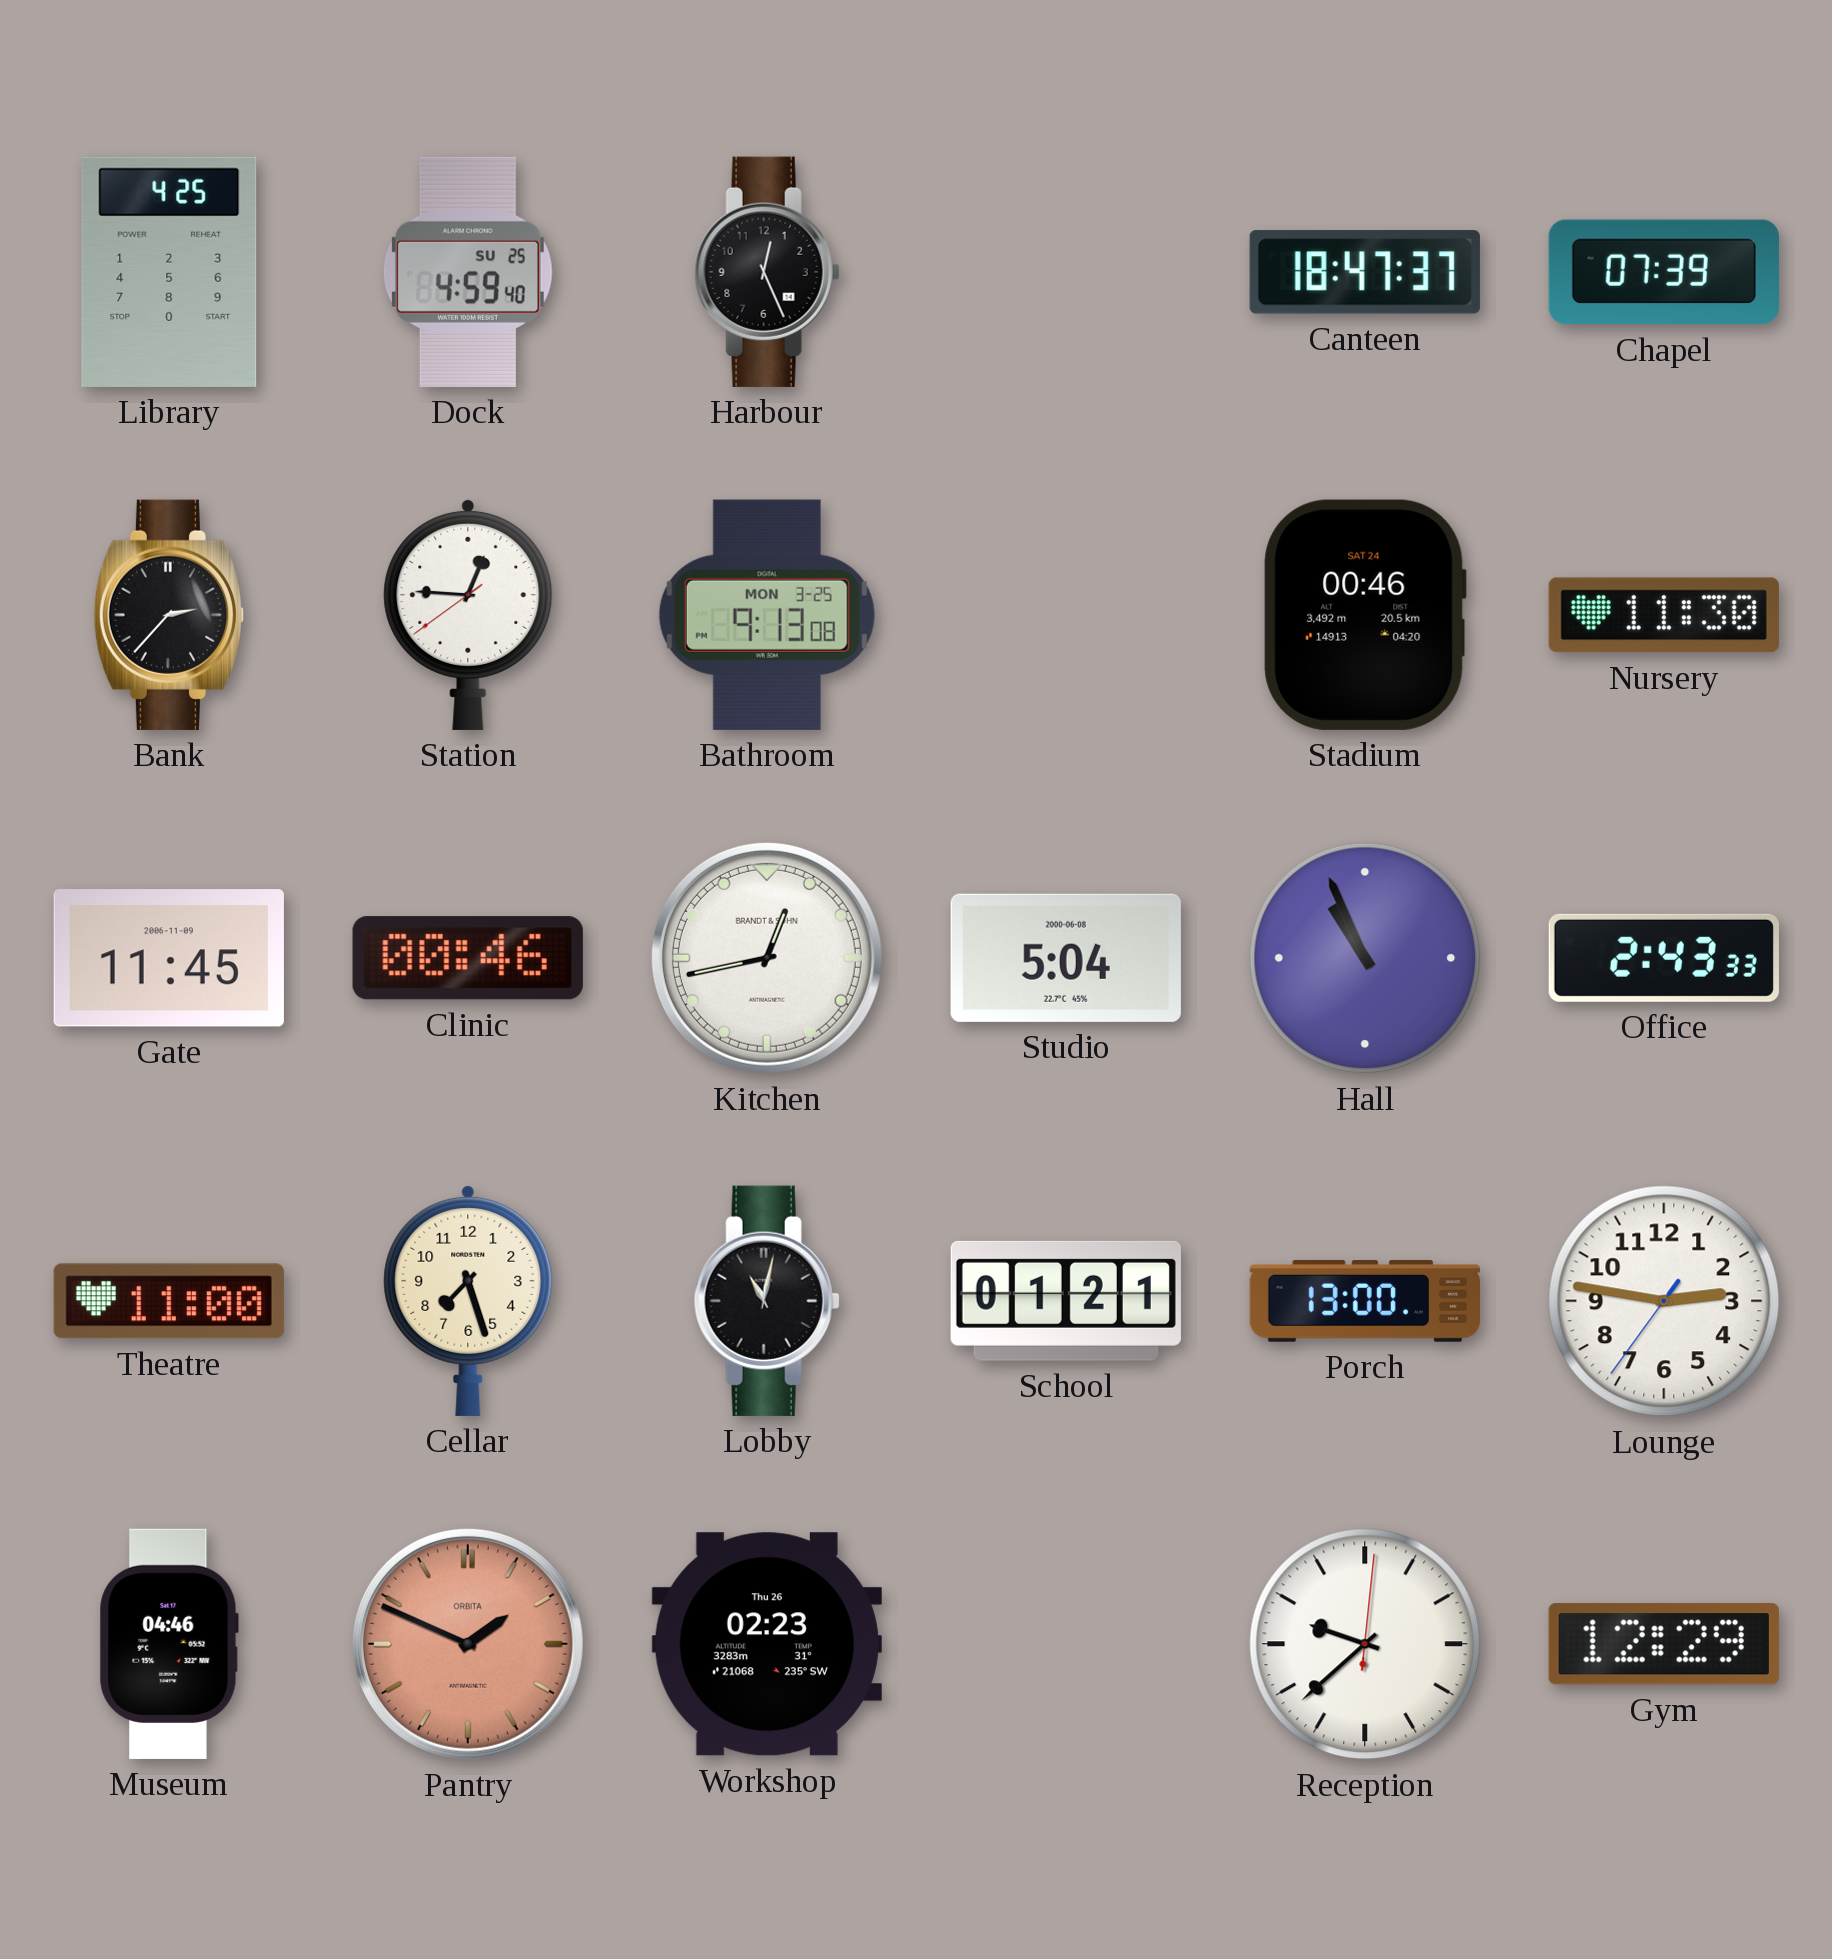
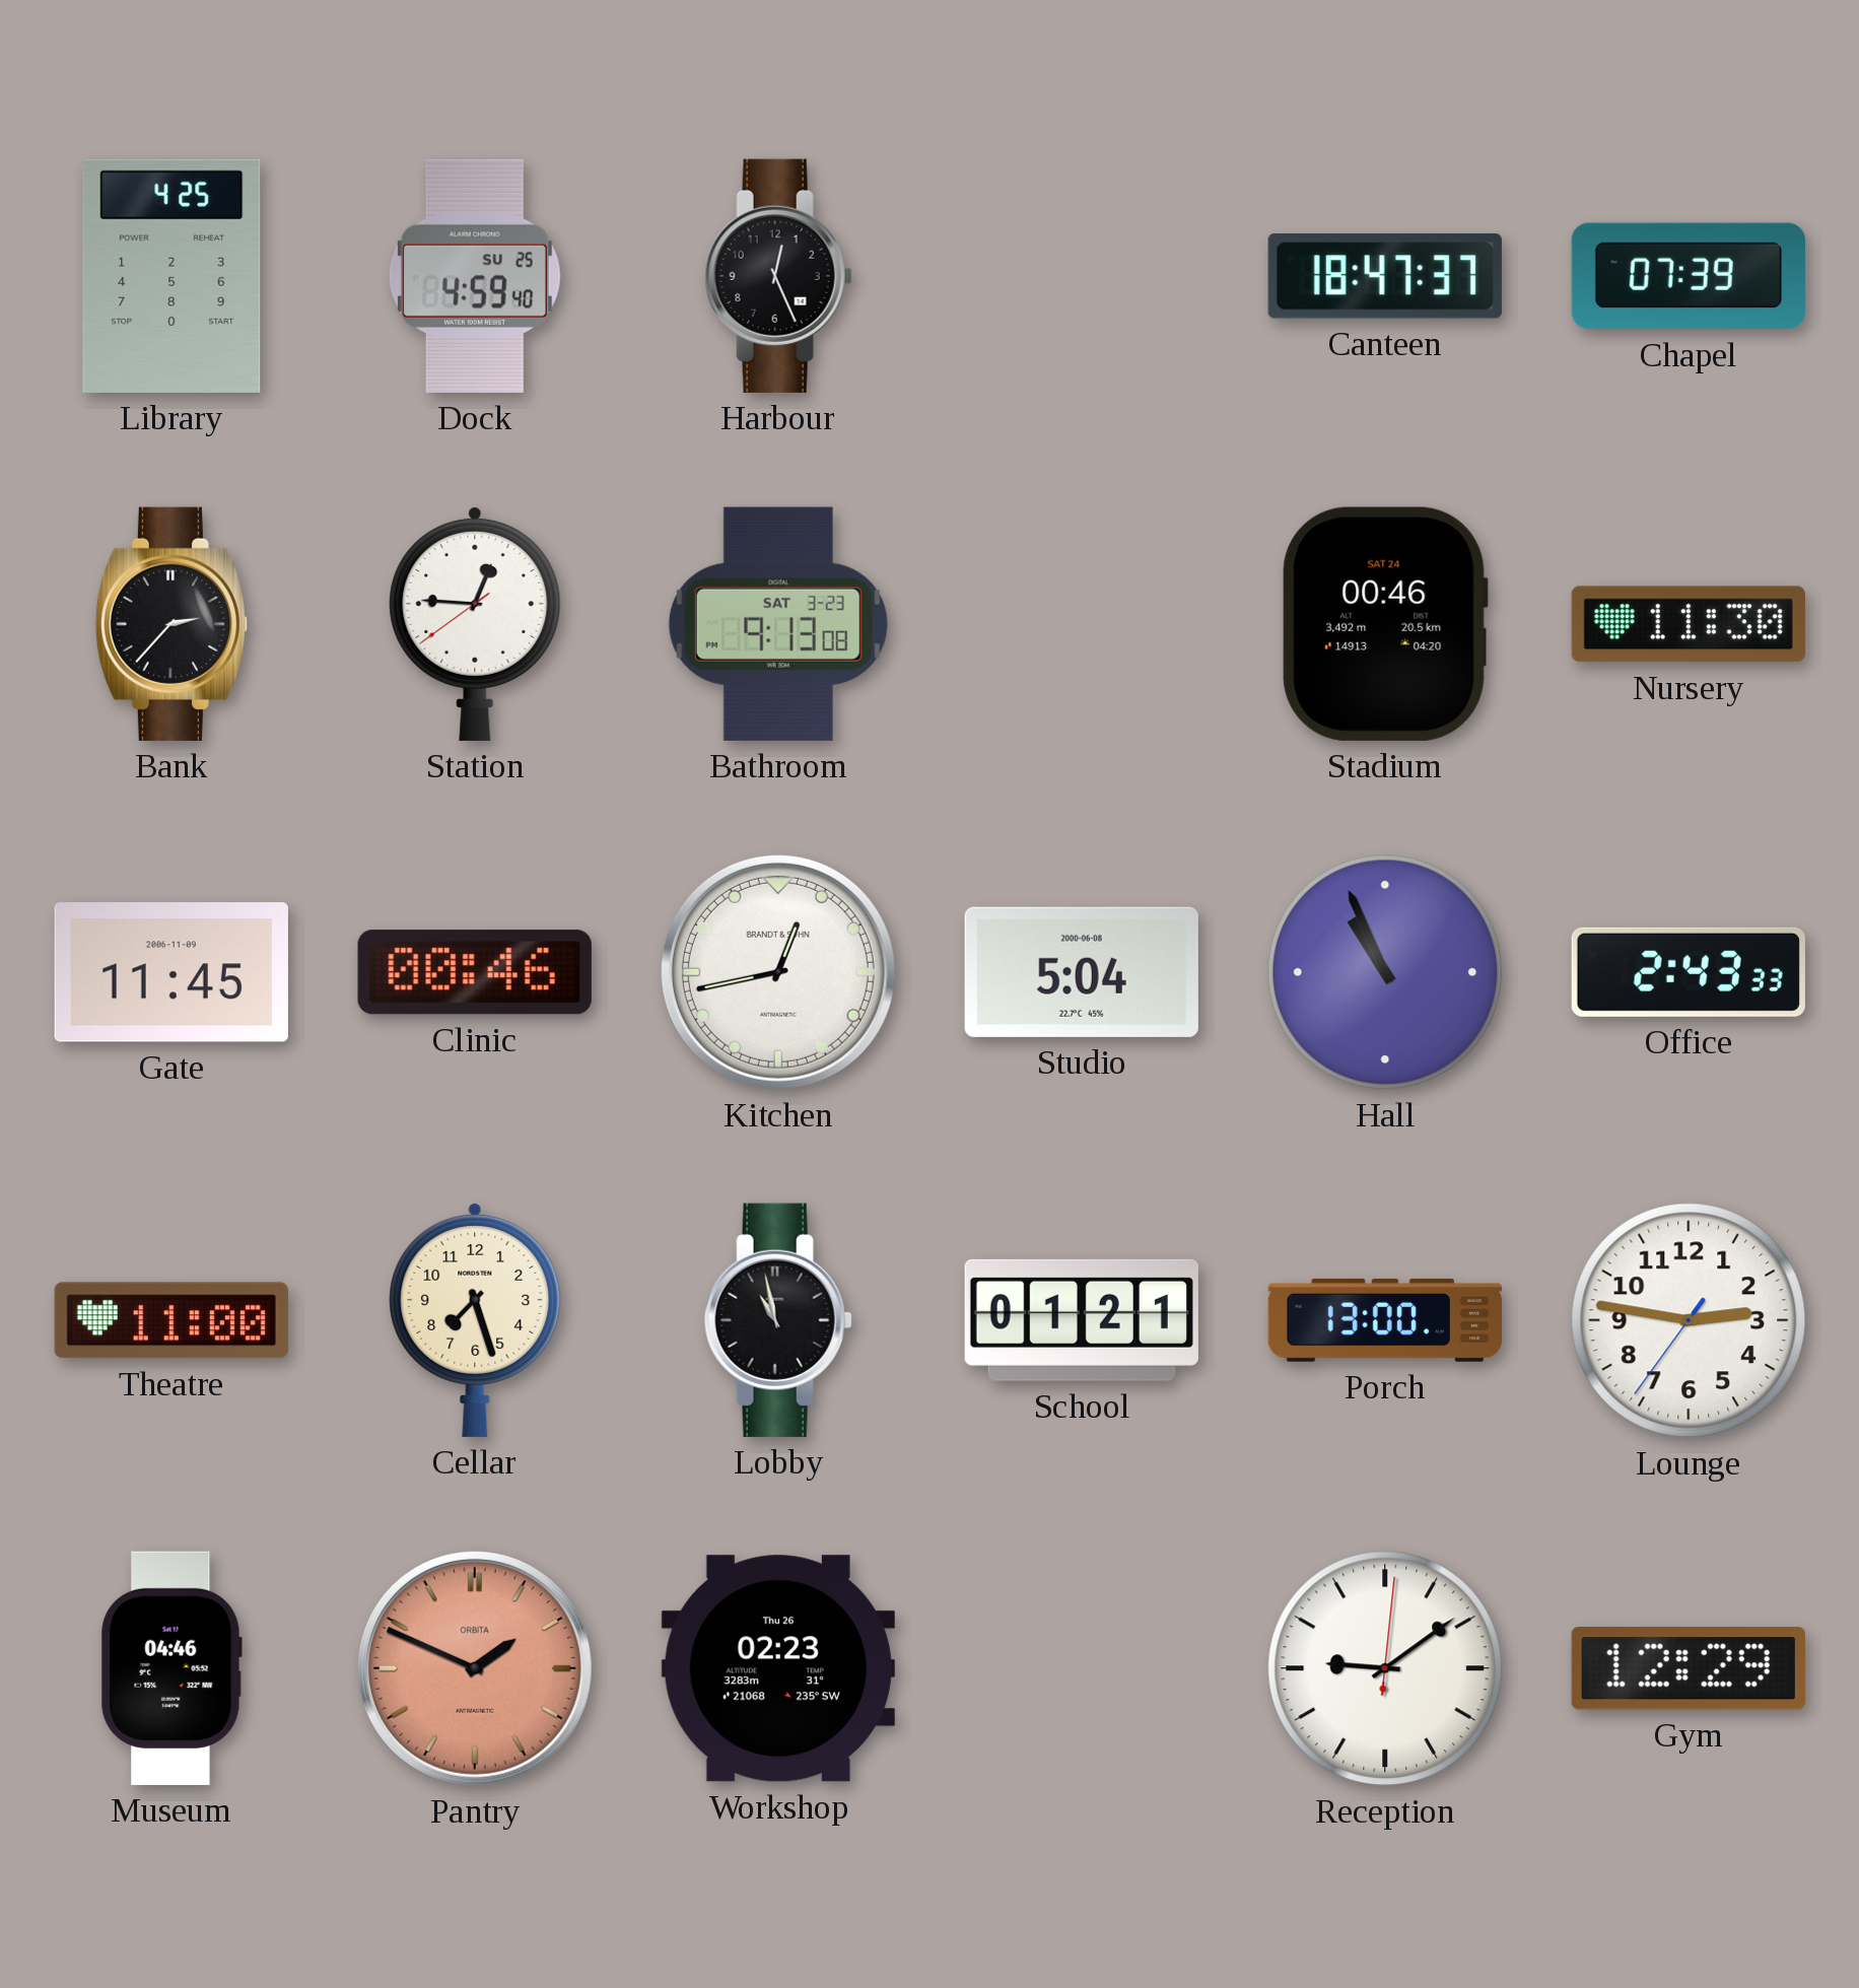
Bathroom date: MON 3-25 -> SAT 3-23 (778, 624)
Lobby: 11:02 -> 10:58 (778, 1320)
Reception: 9:38 -> 9:09 (1385, 1668)
